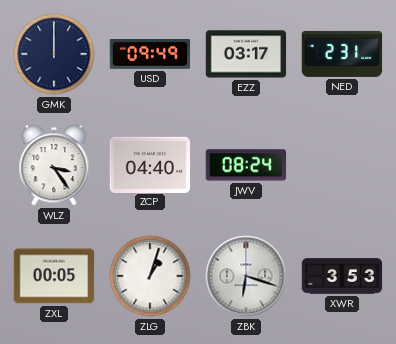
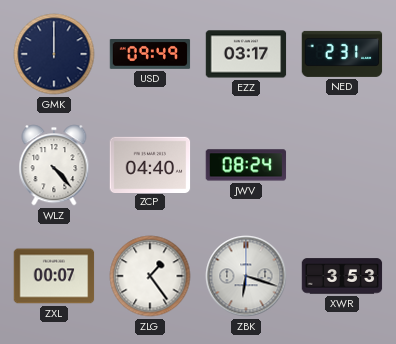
WLZ: 3:24 -> 4:23 (54, 165)
ZXL: 00:05 -> 00:07 (54, 276)
ZLG: 1:03 -> 1:24 (150, 276)
